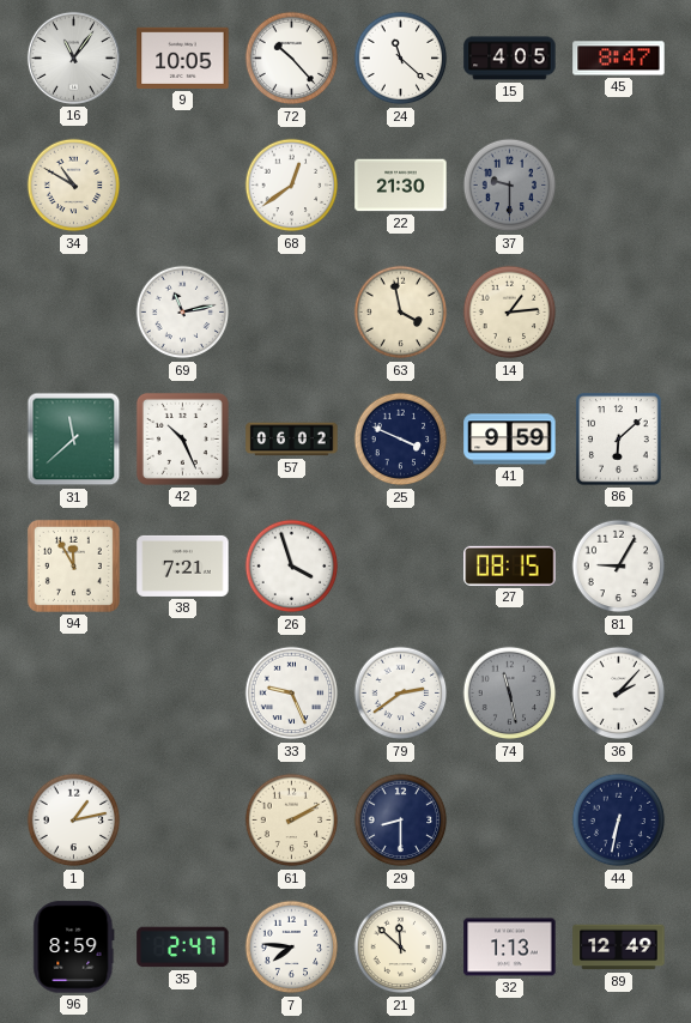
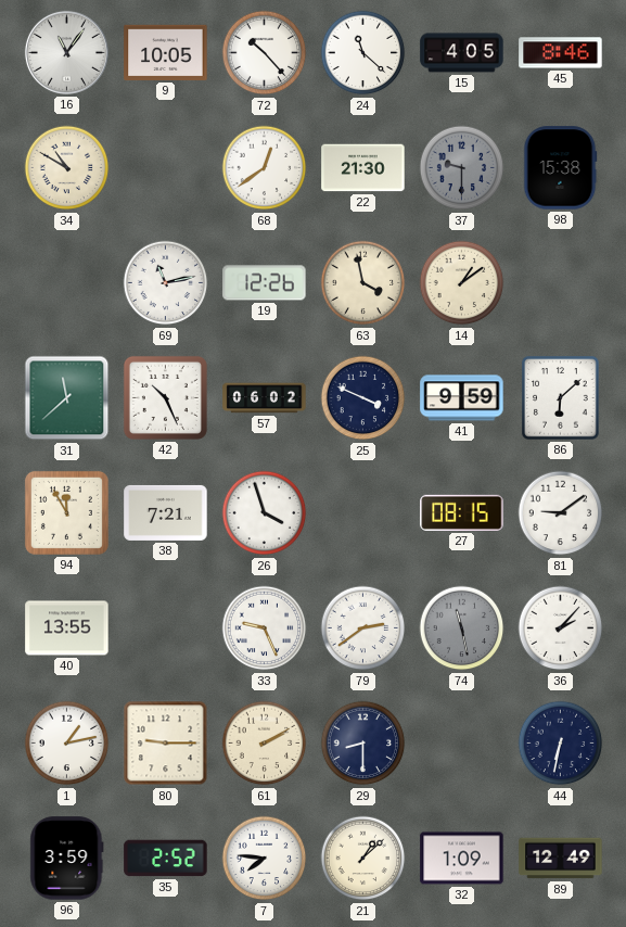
45: 8:47 -> 8:46 (561, 53)
98: none -> 15:38 (560, 168)
19: none -> 12:26 (265, 283)
14: 1:14 -> 1:09 (462, 283)
81: 9:05 -> 9:09 (561, 513)
40: none -> 13:55 (67, 628)
80: none -> 9:15 (166, 744)
96: 8:59 -> 3:59 (67, 859)
35: 2:47 -> 2:52 (166, 859)
21: 11:52 -> 1:08 (363, 859)
32: 1:13 -> 1:09 (462, 859)
